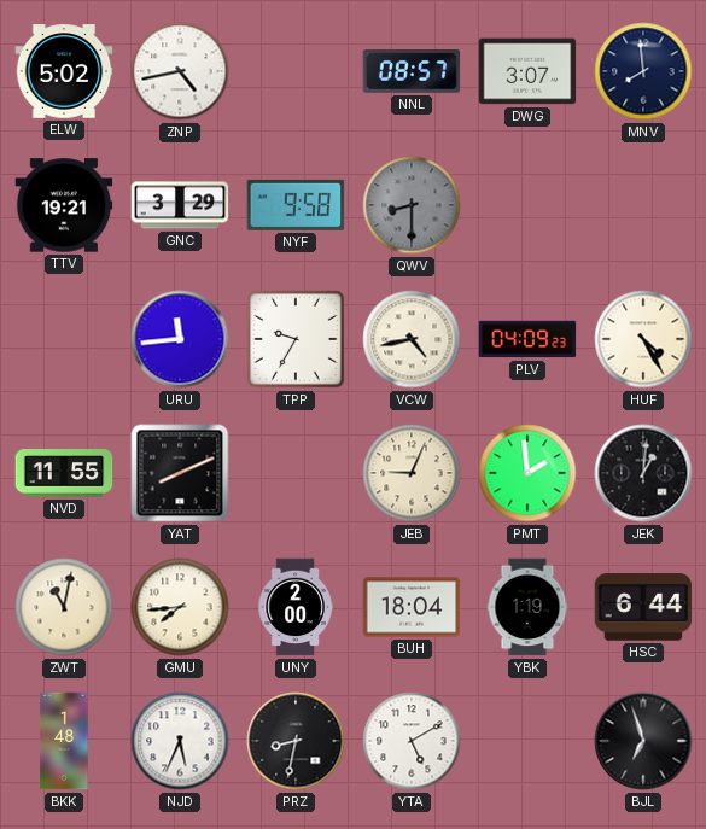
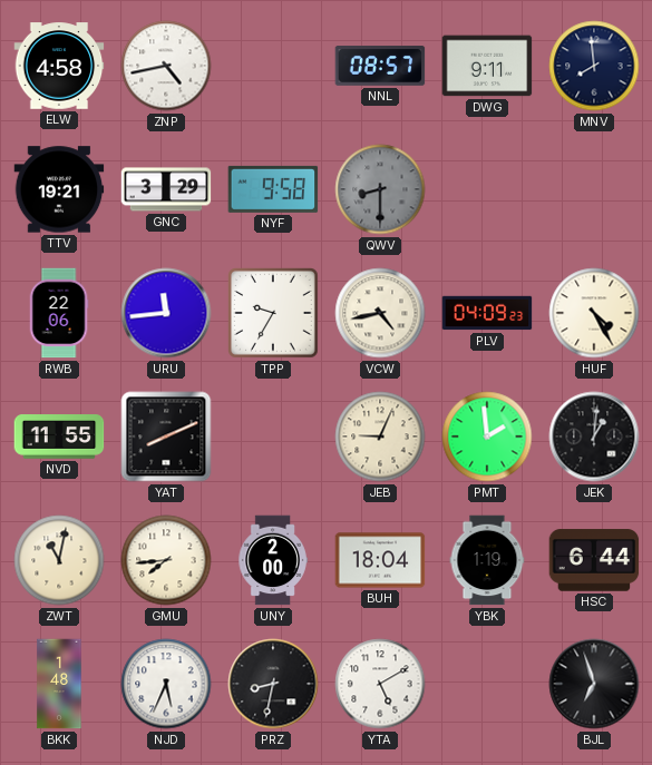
ELW: 5:02 -> 4:58 (59, 66)
DWG: 3:07 -> 9:11 (487, 66)
RWB: none -> 22:06 (59, 313)
